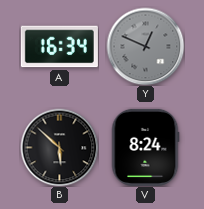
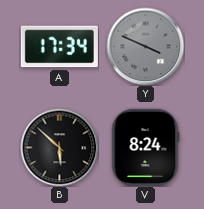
A: 16:34 -> 17:34 (59, 47)
Y: 12:49 -> 3:49 (145, 46)
